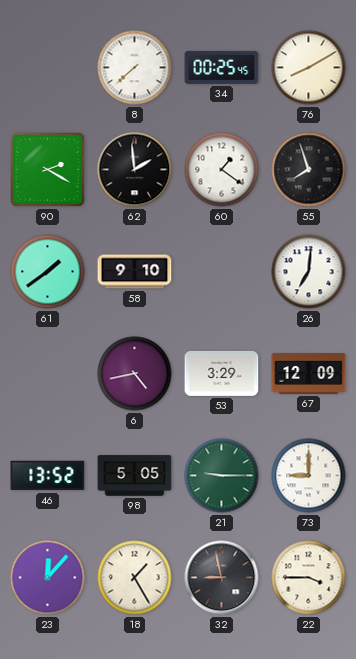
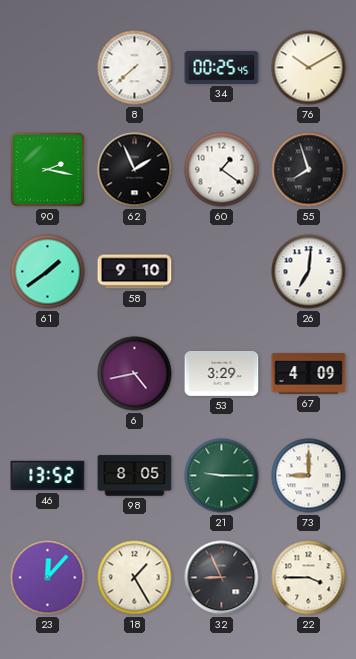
76: 8:10 -> 10:10 (309, 68)
90: 2:20 -> 2:17 (48, 170)
62: 1:59 -> 1:56 (135, 170)
67: 12:09 -> 4:09 (309, 374)
98: 5:05 -> 8:05 (135, 476)
32: 8:58 -> 8:56 (222, 578)
